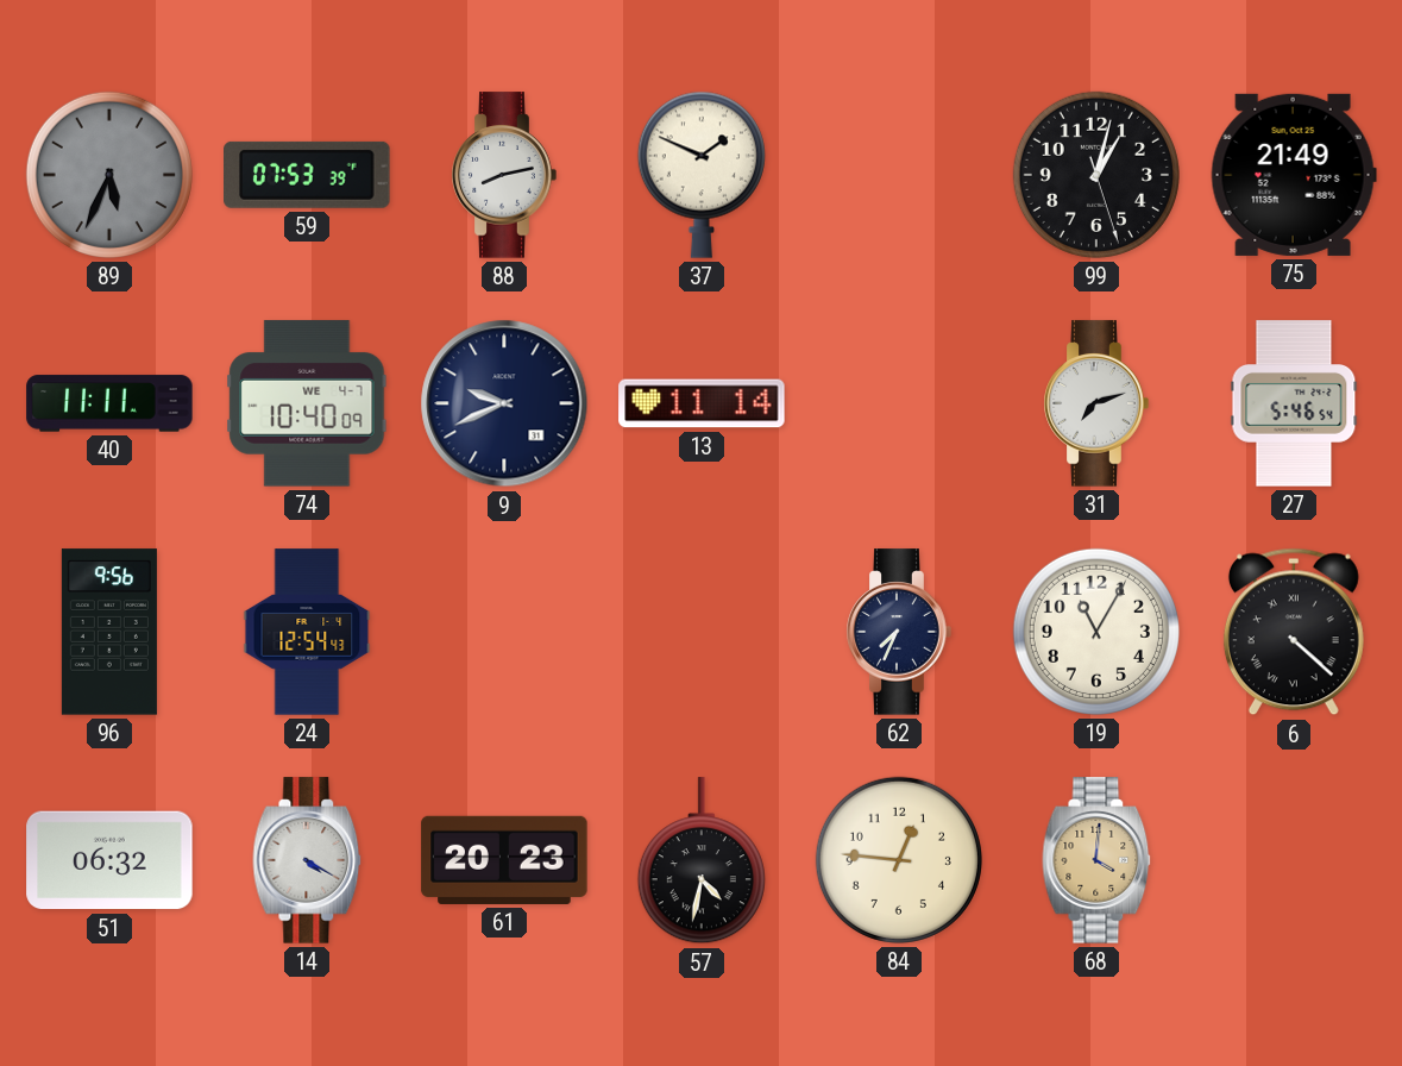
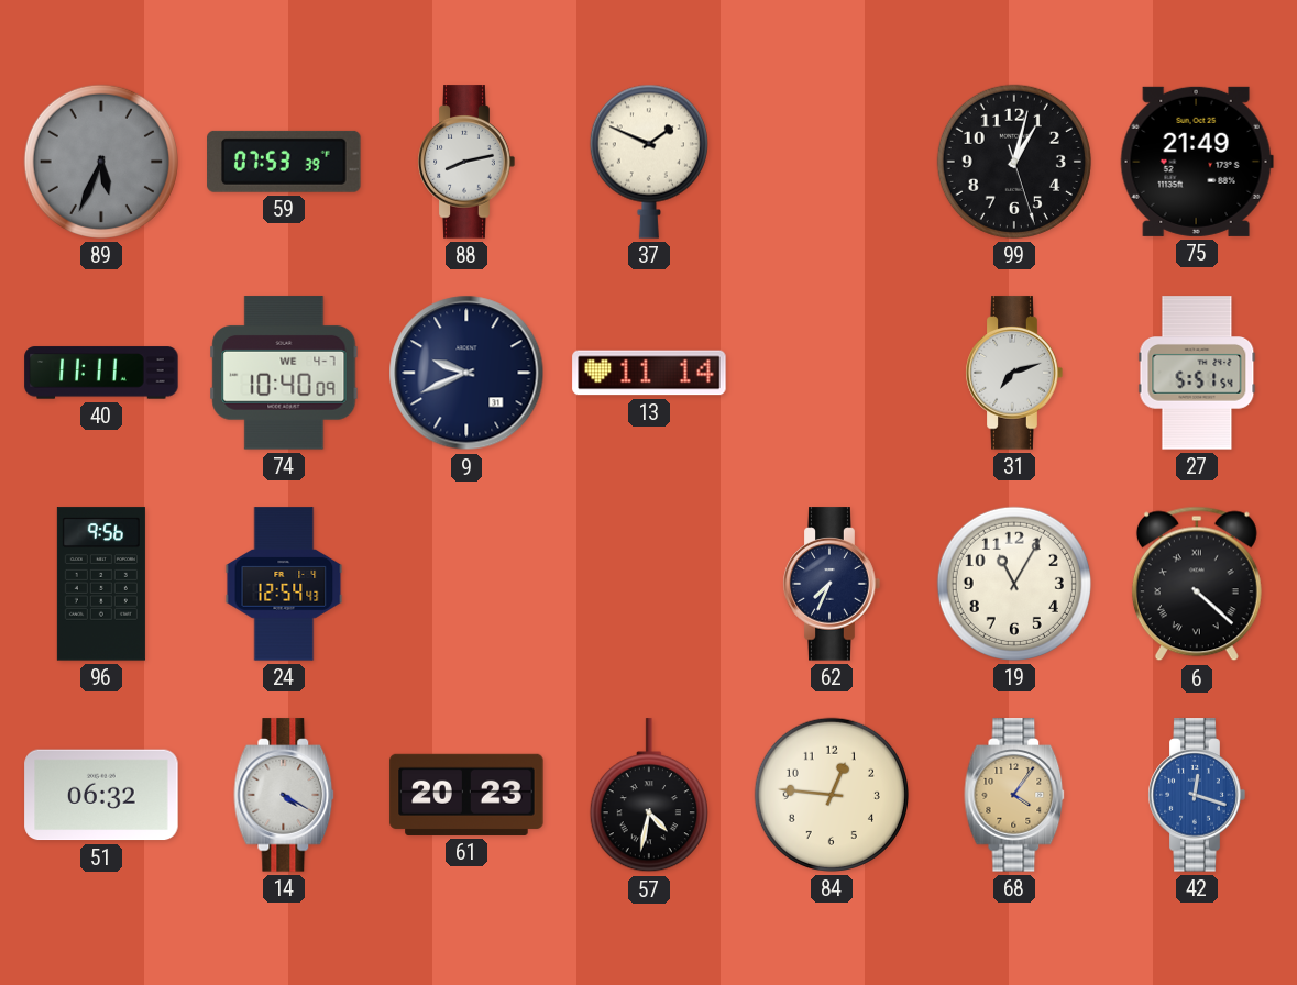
27: 5:46 -> 5:51 (1197, 373)
68: 4:01 -> 4:06 (1014, 795)
42: none -> 12:18 (1197, 795)
